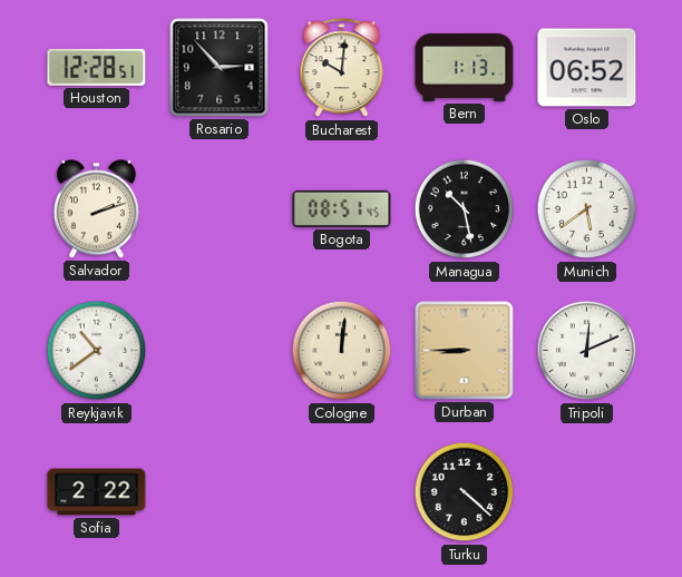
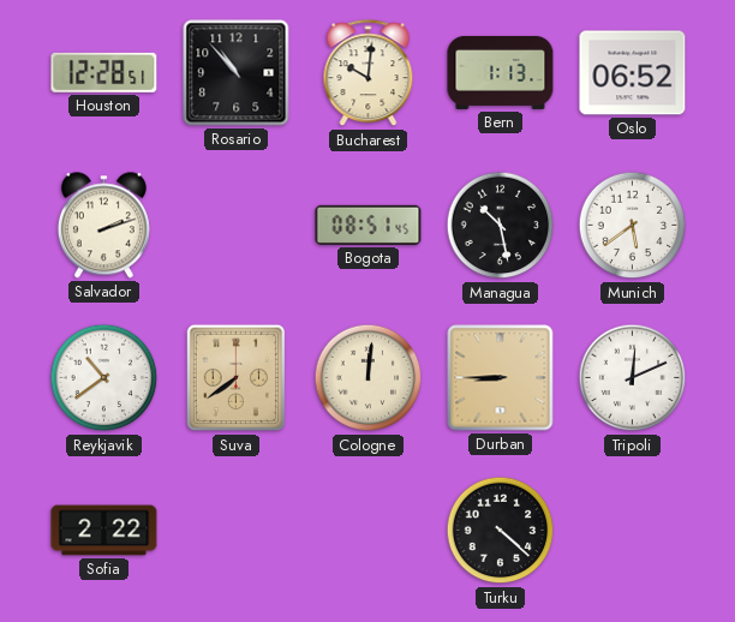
Rosario: 2:53 -> 10:53 (237, 73)
Suva: none -> 7:39 (237, 378)
